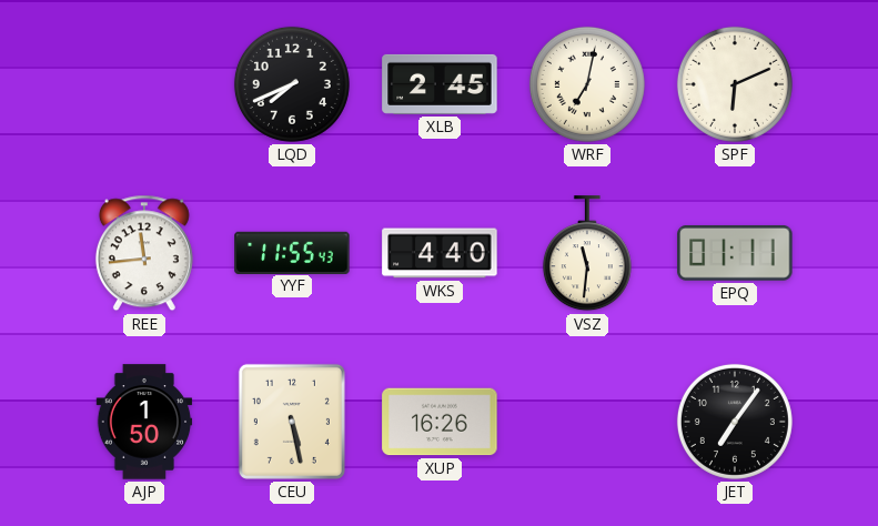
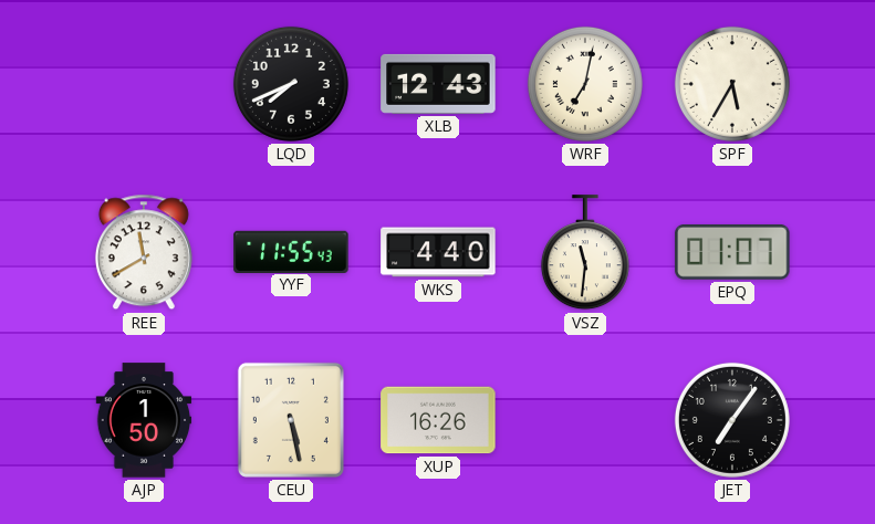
XLB: 2:45 -> 12:43 (438, 84)
SPF: 6:11 -> 5:35 (732, 84)
REE: 11:44 -> 11:40 (144, 252)
EPQ: 01:11 -> 01:07 (732, 252)
